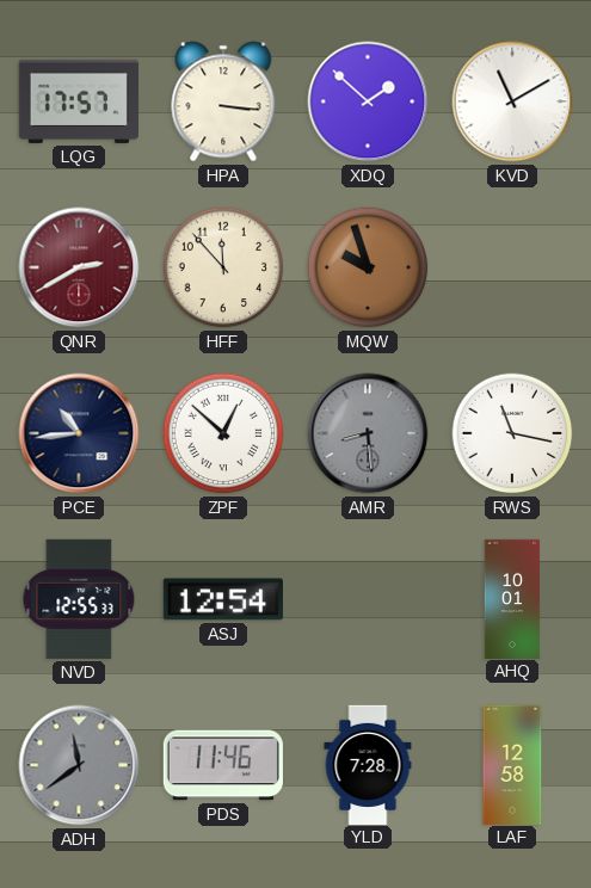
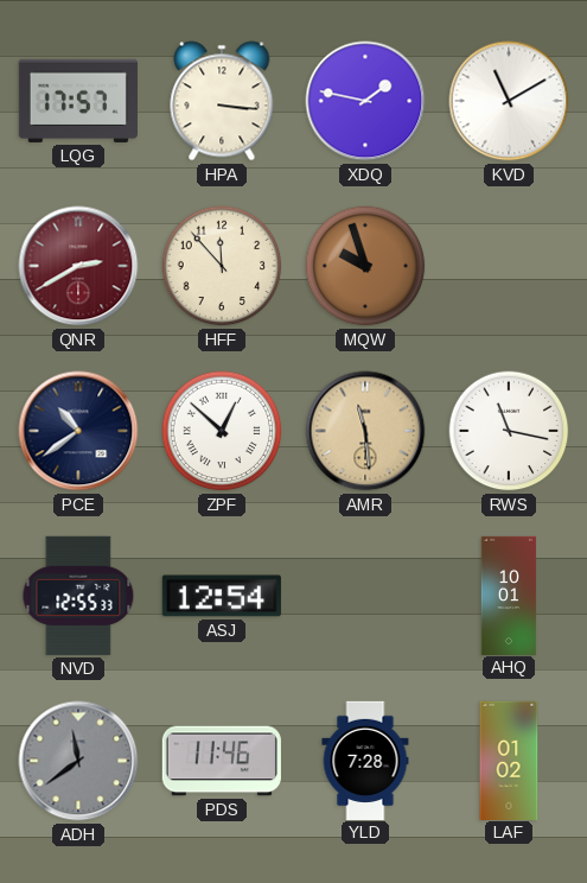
XDQ: 1:52 -> 1:47 (365, 101)
PCE: 10:44 -> 10:39 (78, 431)
AMR: 8:29 -> 11:29 (365, 431)
AMR dial: grey -> champagne (365, 431)
LAF: 12:58 -> 01:02 (509, 760)
